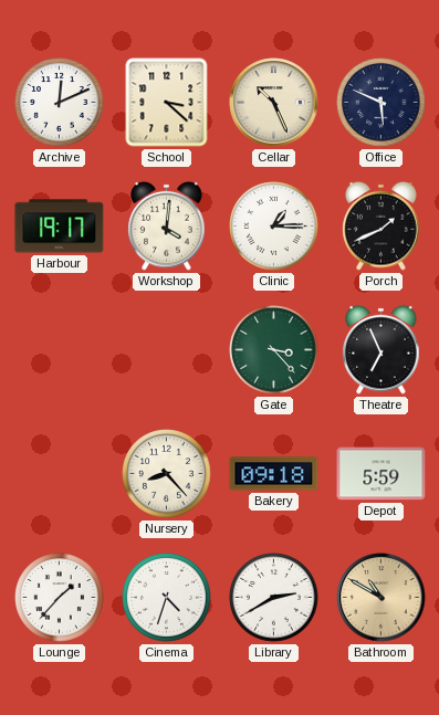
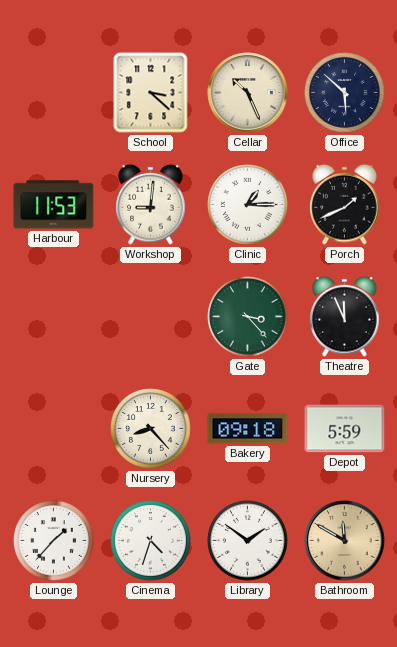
Archive: 12:11 -> none (60, 103)
Office: 5:49 -> 5:52 (345, 93)
Harbour: 19:17 -> 11:53 (54, 205)
Workshop: 4:01 -> 9:01 (151, 204)
Theatre: 6:56 -> 11:56 (345, 316)
Library: 2:40 -> 1:51 (248, 541)
Bathroom: 10:50 -> 11:50 (345, 541)
